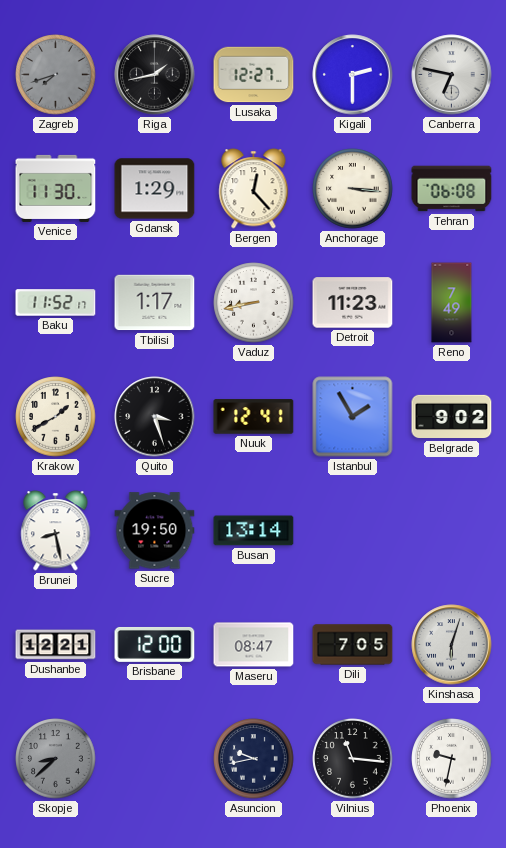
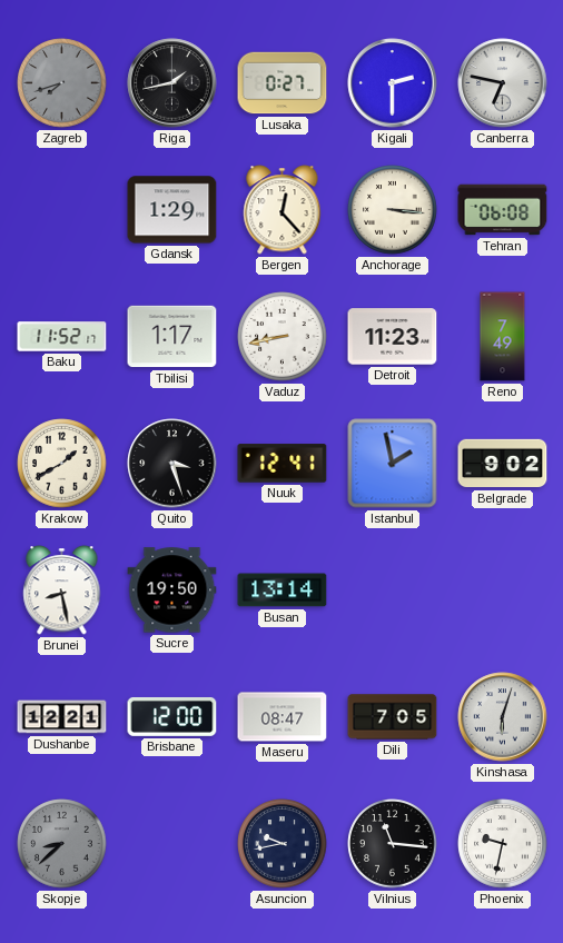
Lusaka: 12:27 -> 0:27 (283, 83)
Venice: 11:30 -> none (56, 188)
Istanbul: 1:55 -> 1:58 (393, 464)
